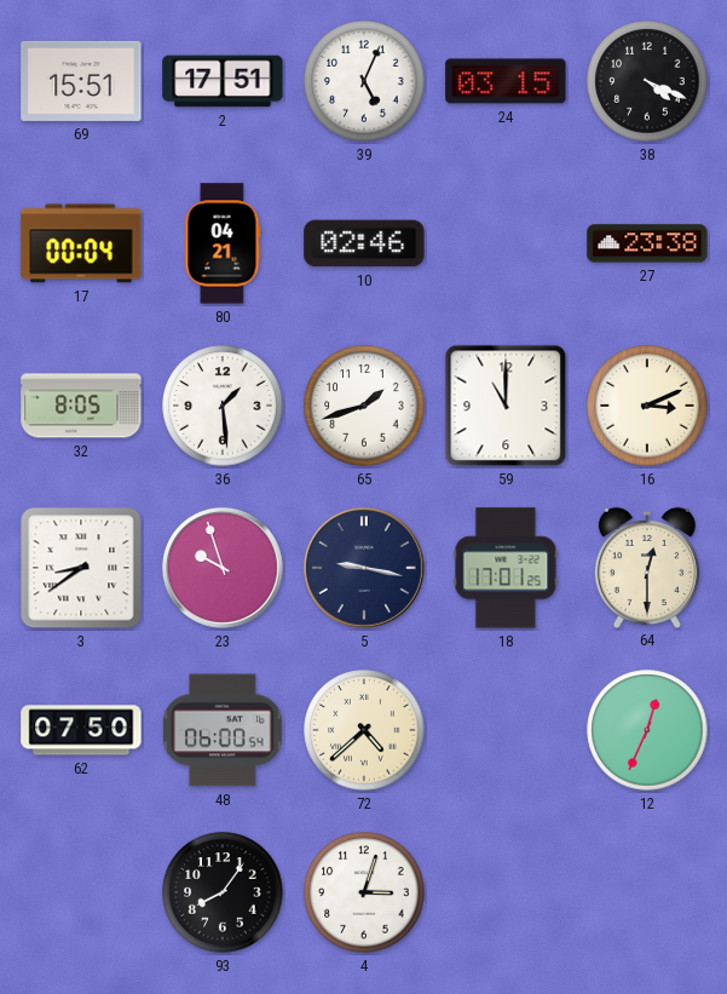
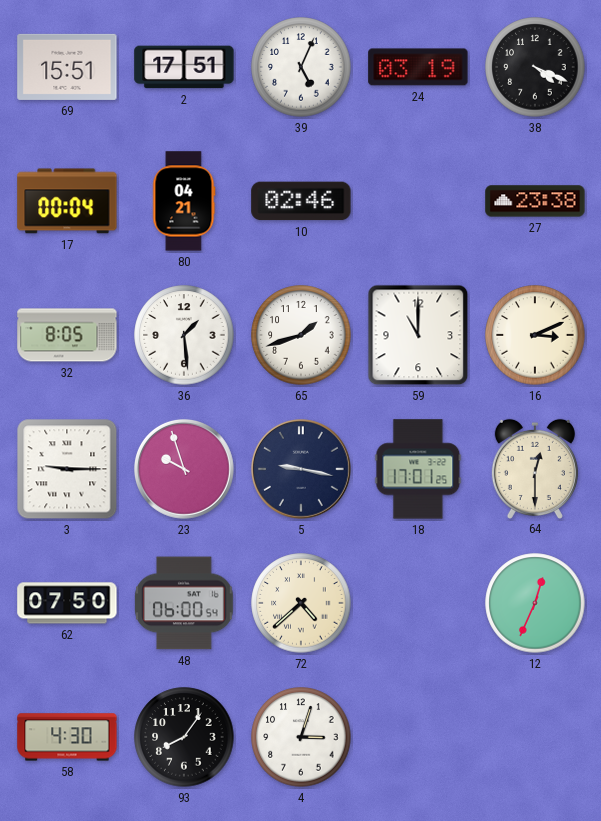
24: 03:15 -> 03:19 (418, 67)
3: 8:39 -> 9:15 (67, 469)
58: none -> 4:30 (67, 737)
